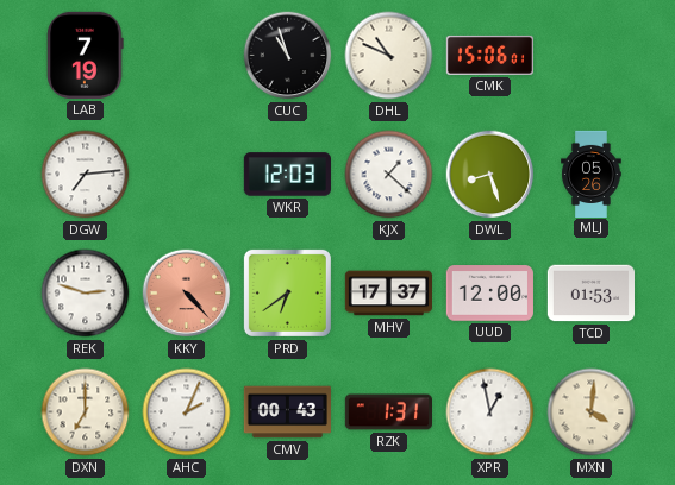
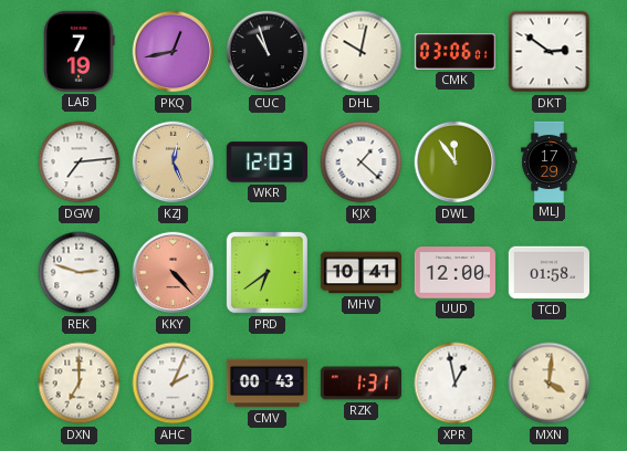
PKQ: none -> 12:43 (174, 52)
DHL: 10:49 -> 10:02 (362, 52)
CMK: 15:06 -> 03:06 (454, 51)
DKT: none -> 2:51 (550, 52)
KZJ: none -> 12:26 (174, 162)
DWL: 8:27 -> 11:54 (456, 162)
MLJ: 05:26 -> 17:29 (550, 161)
MHV: 17:37 -> 10:41 (360, 273)
TCD: 01:53 -> 01:58 (548, 273)
